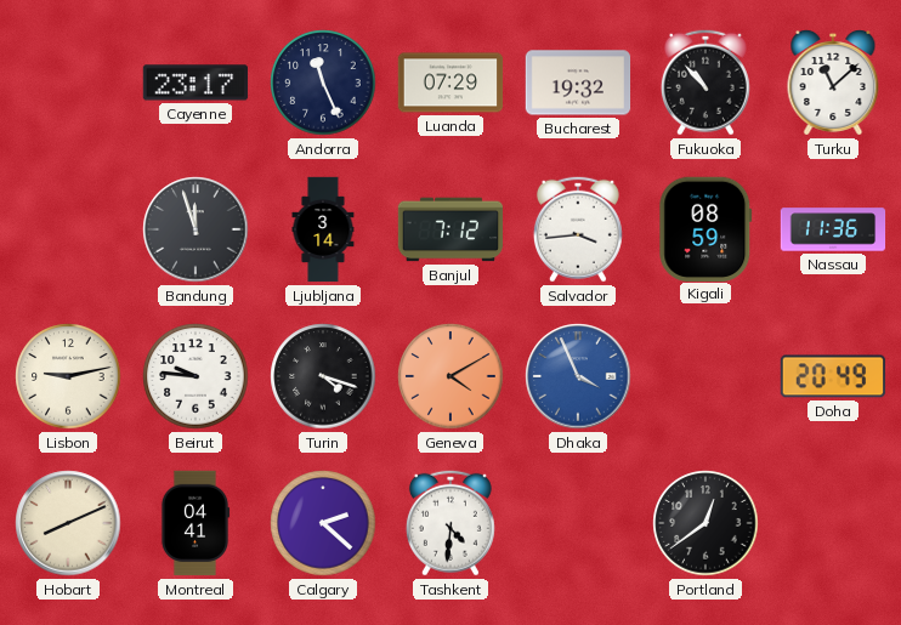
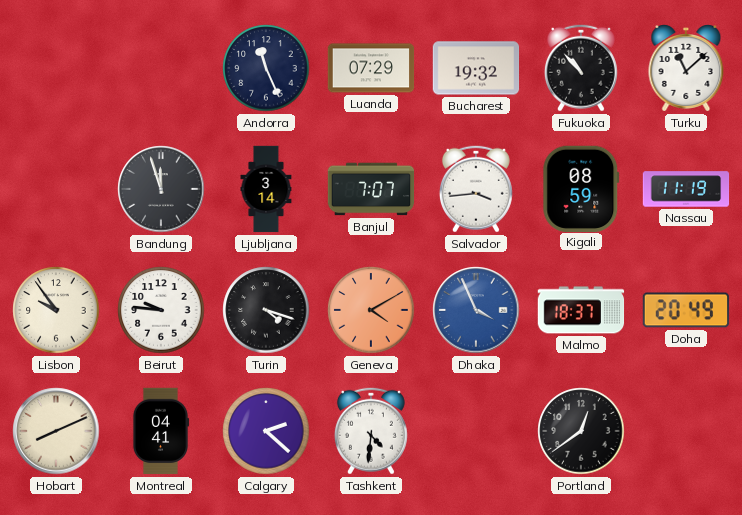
Cayenne: 23:17 -> none (195, 83)
Banjul: 7:12 -> 7:07 (371, 189)
Nassau: 11:36 -> 11:19 (686, 189)
Lisbon: 9:13 -> 9:54 (56, 310)
Malmo: none -> 18:37 (581, 310)
